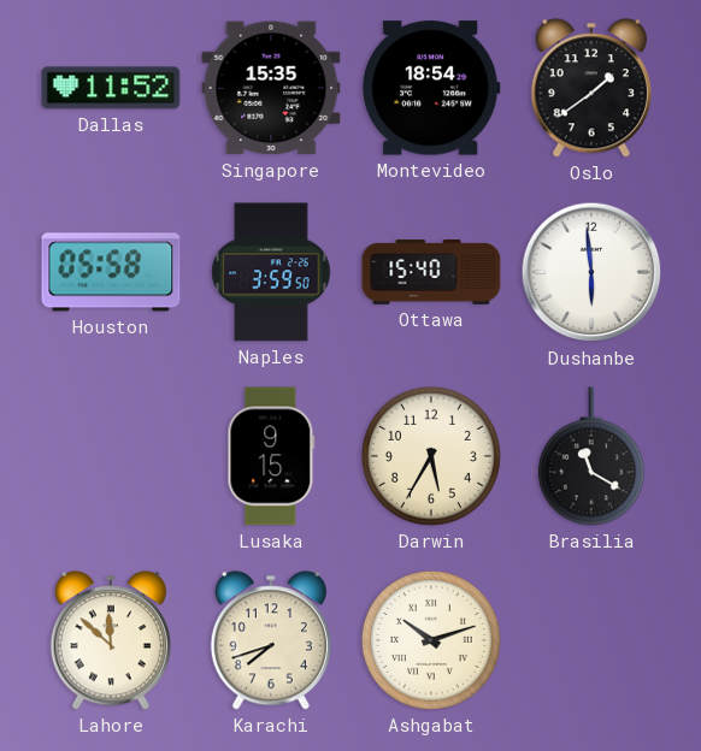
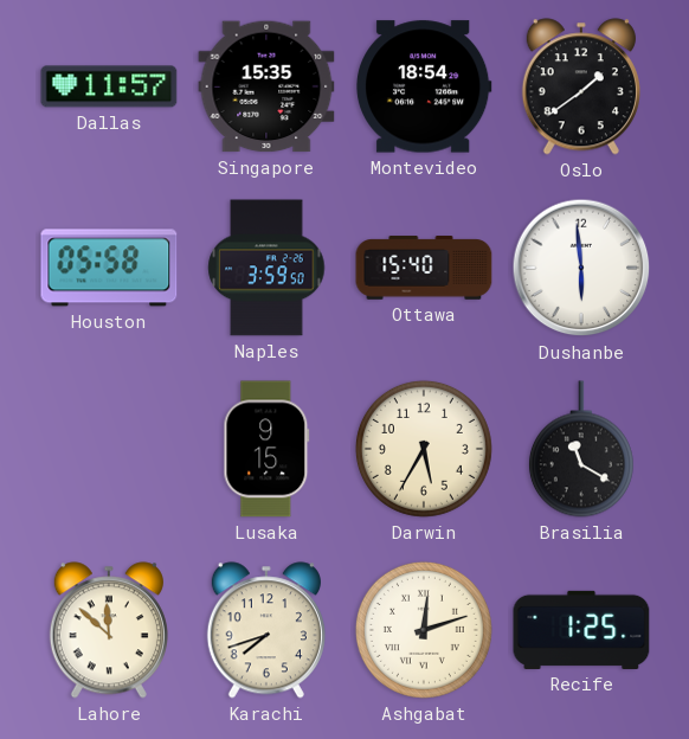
Dallas: 11:52 -> 11:57 (109, 86)
Ashgabat: 10:12 -> 12:12 (424, 630)
Recife: none -> 1:25 (581, 630)
